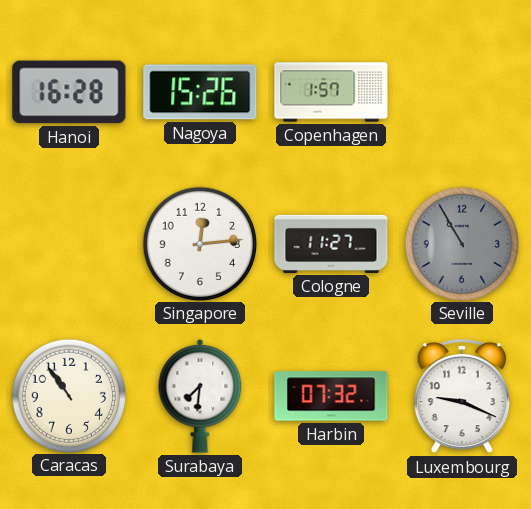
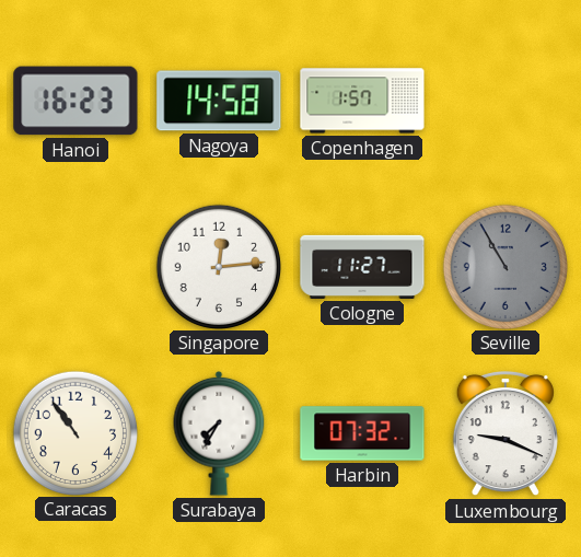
Hanoi: 16:28 -> 16:23 (75, 101)
Nagoya: 15:26 -> 14:58 (219, 101)
Surabaya: 7:31 -> 7:35 (219, 433)
